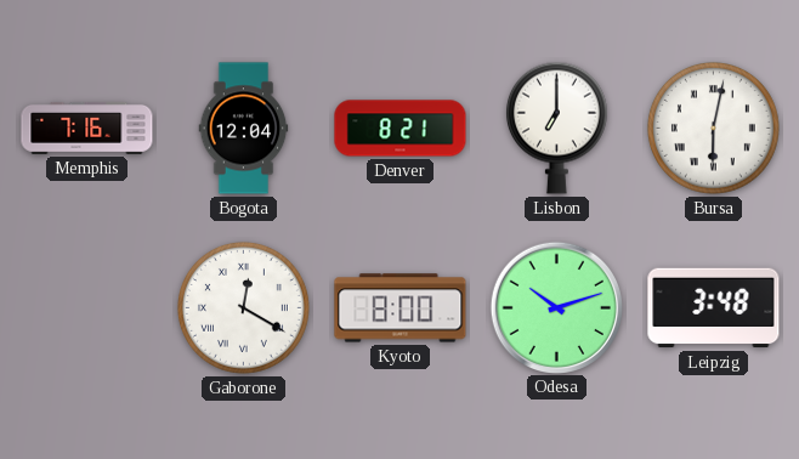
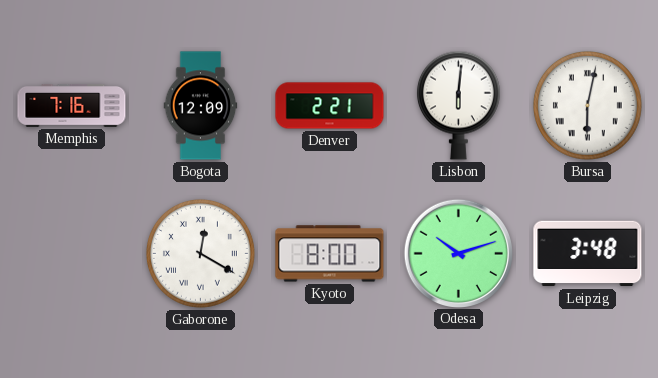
Bogota: 12:04 -> 12:09 (201, 106)
Denver: 8:21 -> 2:21 (330, 106)
Lisbon: 7:00 -> 6:01 (458, 105)
